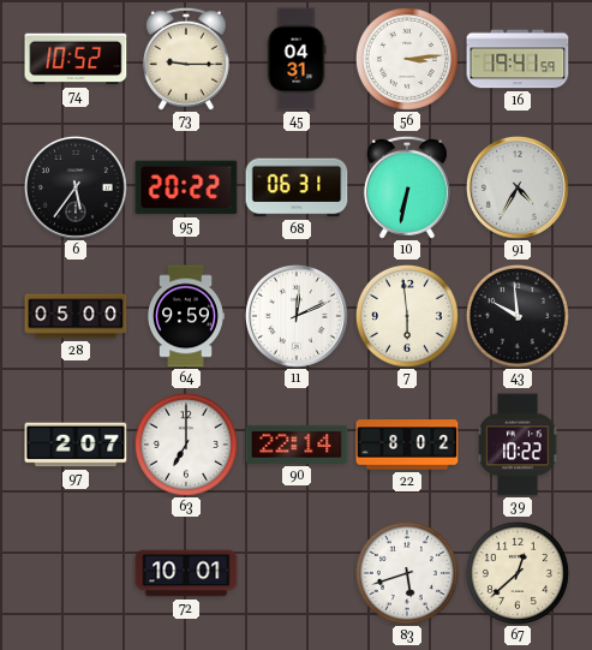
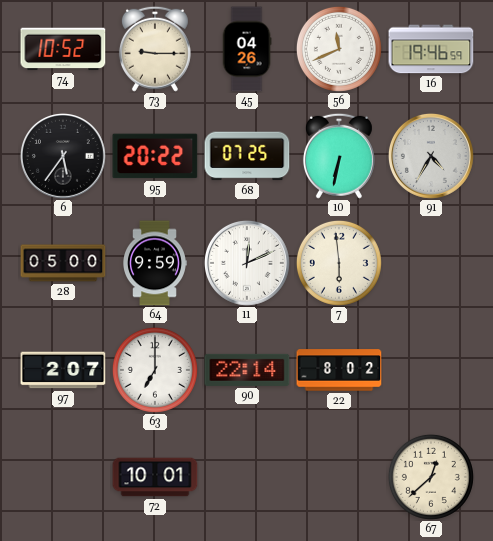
45: 04:31 -> 04:26 (247, 49)
56: 3:14 -> 11:41 (339, 49)
16: 19:41 -> 19:46 (431, 49)
68: 06:31 -> 07:25 (247, 156)
43: 9:59 -> none (518, 316)
39: 10:22 -> none (518, 445)
83: 5:42 -> none (407, 573)
